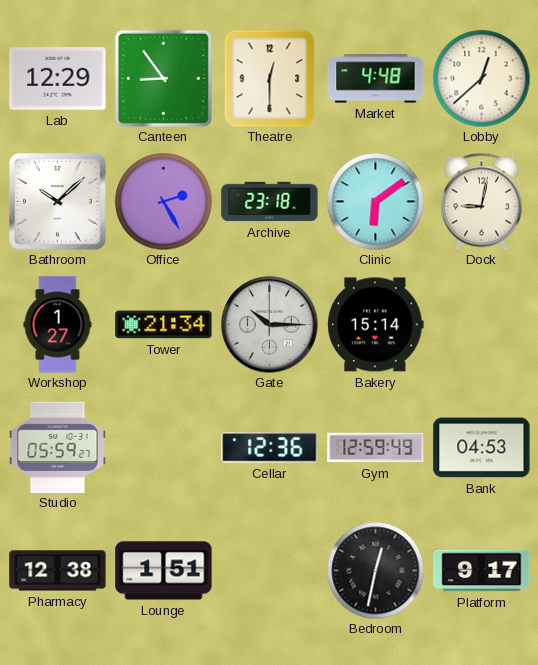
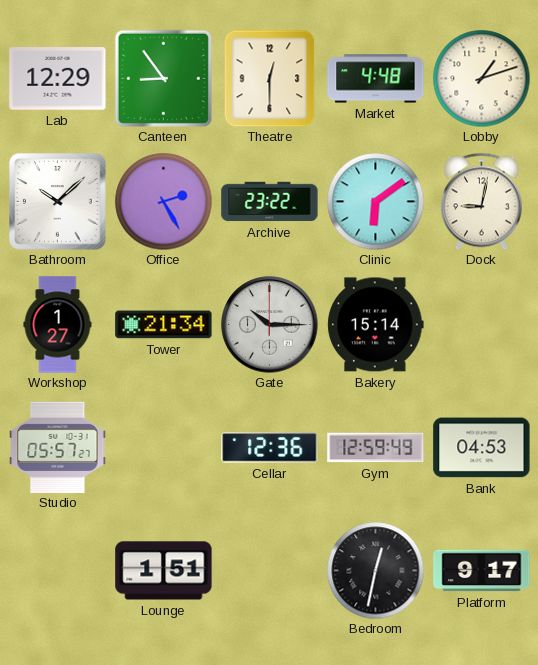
Lobby: 12:38 -> 1:12 (481, 78)
Archive: 23:18 -> 23:22 (270, 202)
Studio: 05:59 -> 05:57 (58, 447)
Pharmacy: 12:38 -> none (58, 571)
